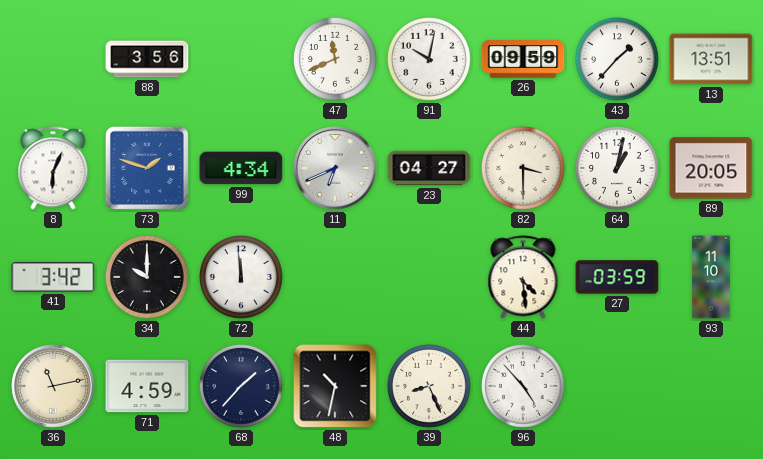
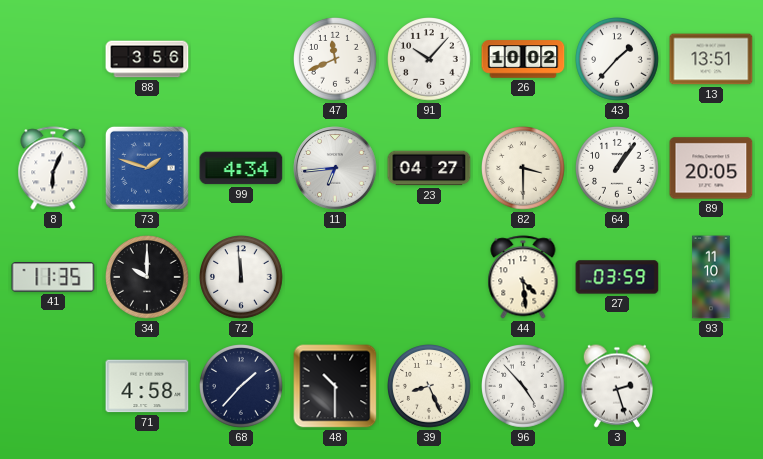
91: 10:02 -> 10:07 (430, 60)
26: 09:59 -> 10:02 (523, 59)
11: 6:41 -> 6:44 (335, 168)
64: 1:02 -> 1:06 (618, 169)
41: 3:42 -> 11:35 (53, 277)
36: 11:13 -> none (53, 386)
71: 4:59 -> 4:58 (147, 386)
48: 10:32 -> 10:30 (335, 386)
3: none -> 2:27 (617, 386)
